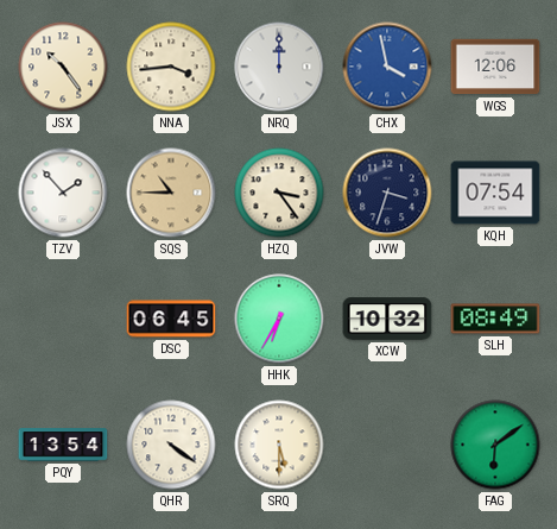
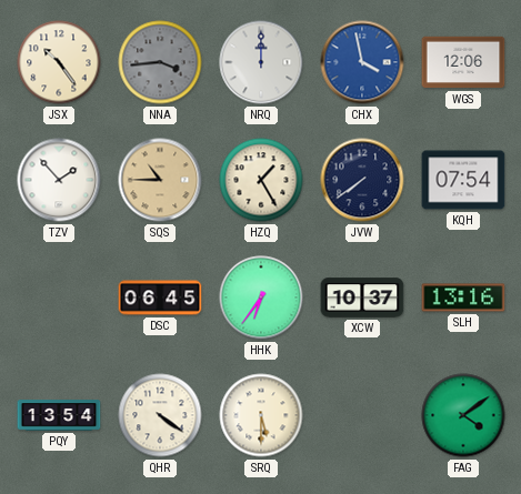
NNA dial: cream -> grey (160, 62)
HZQ: 3:24 -> 1:25 (261, 180)
JVW: 3:33 -> 7:39 (362, 180)
HHK: 6:35 -> 6:36 (261, 298)
XCW: 10:32 -> 10:37 (362, 298)
SLH: 08:49 -> 13:16 (463, 298)
FAG: 6:09 -> 4:09 (463, 415)
